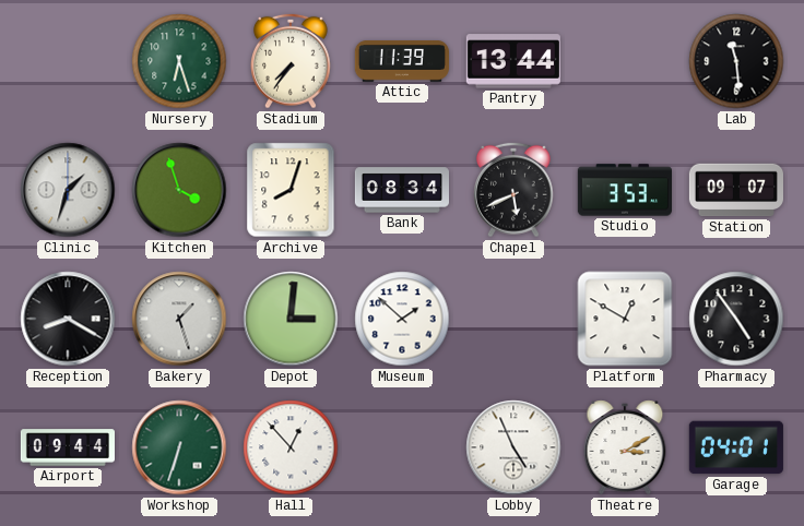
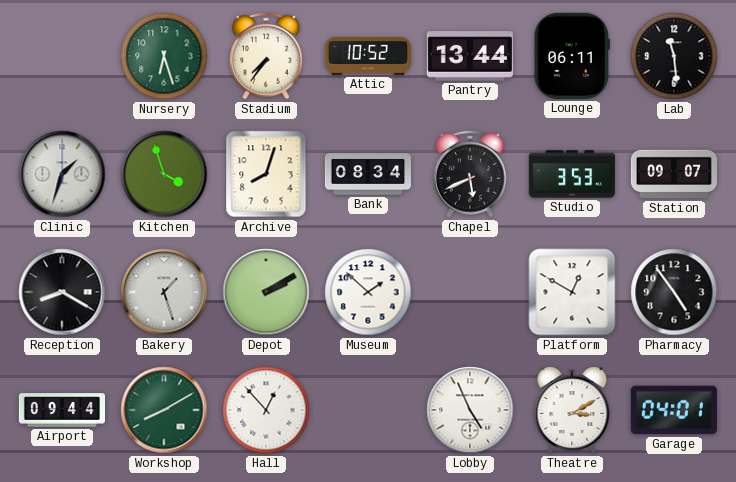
Attic: 11:39 -> 10:52 (368, 57)
Lounge: none -> 06:11 (572, 56)
Depot: 3:01 -> 2:10 (266, 292)
Workshop: 6:33 -> 8:10 (164, 410)
